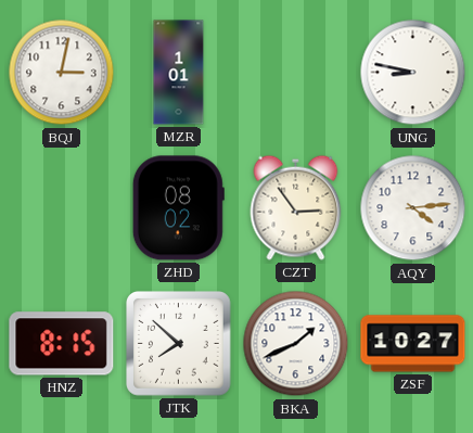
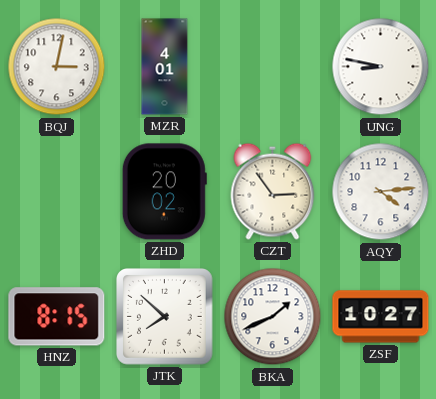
MZR: 1:01 -> 4:01 (165, 67)
ZHD: 08:02 -> 20:02 (164, 192)
